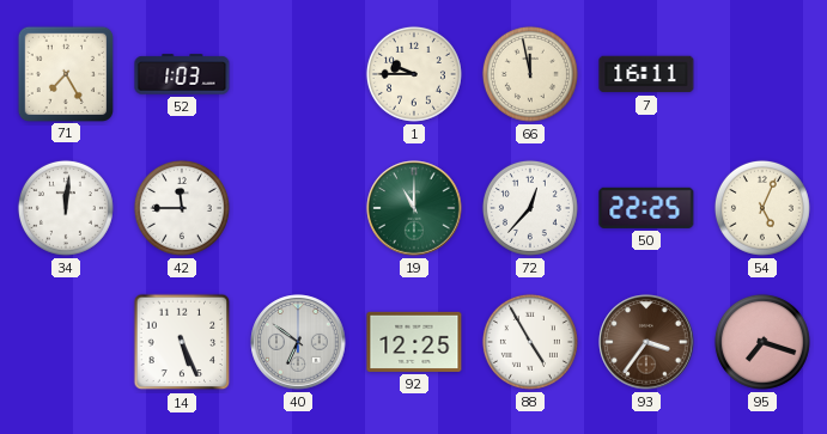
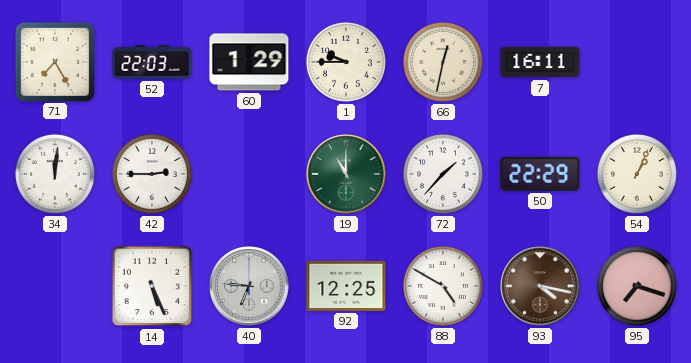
52: 1:03 -> 22:03 (152, 62)
60: none -> 1:29 (249, 62)
66: 11:58 -> 12:32 (443, 62)
42: 11:45 -> 2:45 (152, 174)
72: 12:37 -> 1:37 (443, 174)
50: 22:25 -> 22:29 (540, 174)
54: 5:04 -> 1:04 (637, 174)
40: 6:51 -> 6:46 (249, 286)
88: 4:55 -> 4:50 (443, 286)
93: 3:36 -> 4:17 (540, 286)
